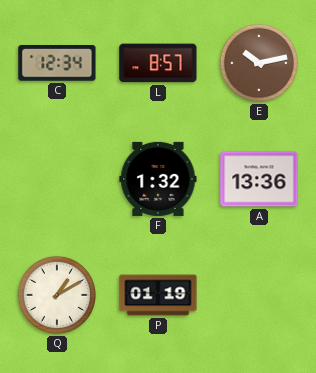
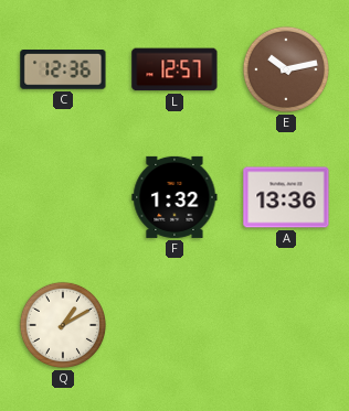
C: 12:34 -> 12:36 (63, 71)
L: 8:57 -> 12:57 (174, 69)
P: 01:19 -> none (158, 295)
